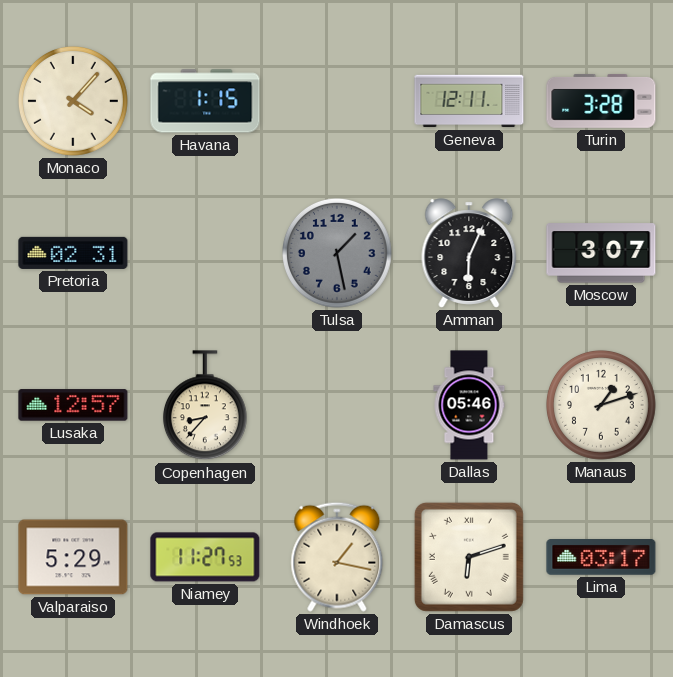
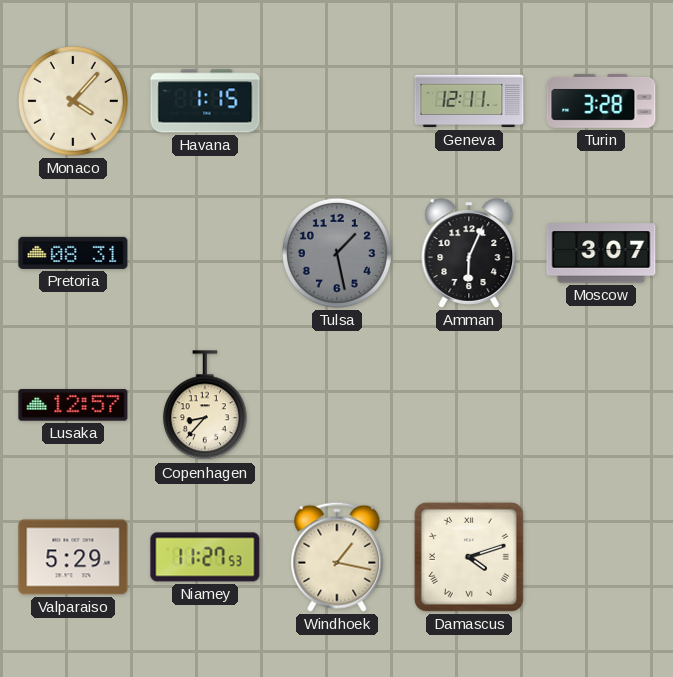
Pretoria: 02:31 -> 08:31 (73, 253)
Dallas: 05:46 -> none (469, 405)
Manaus: 1:12 -> none (601, 405)
Damascus: 6:12 -> 4:12 (469, 557)
Lima: 03:17 -> none (601, 557)
